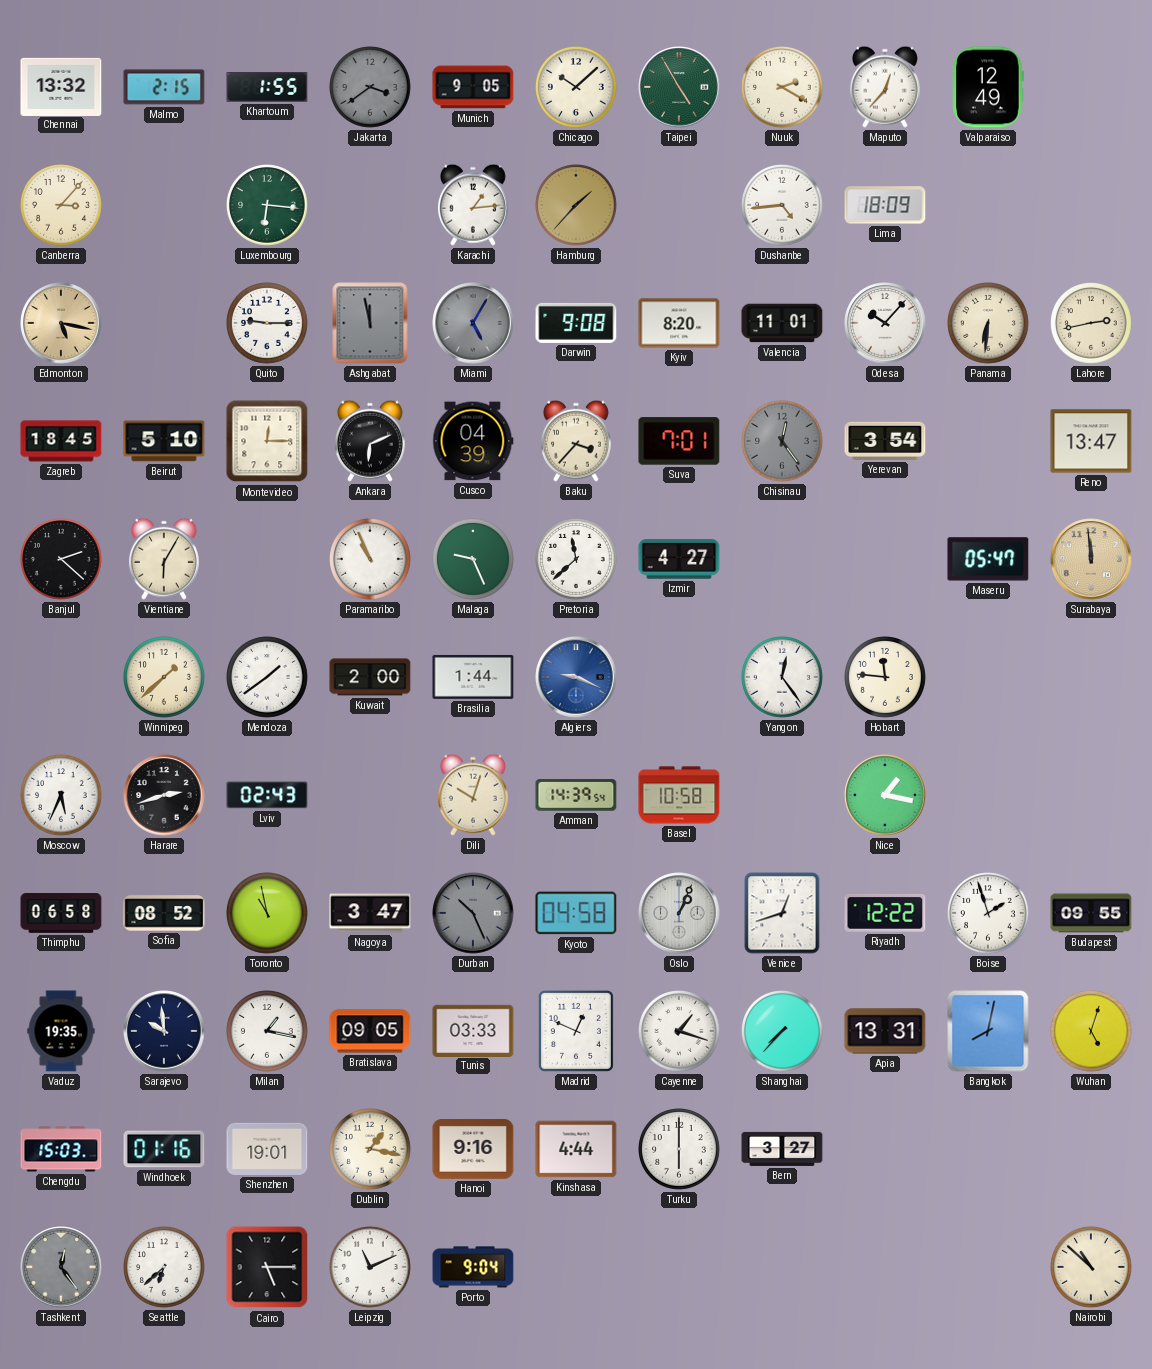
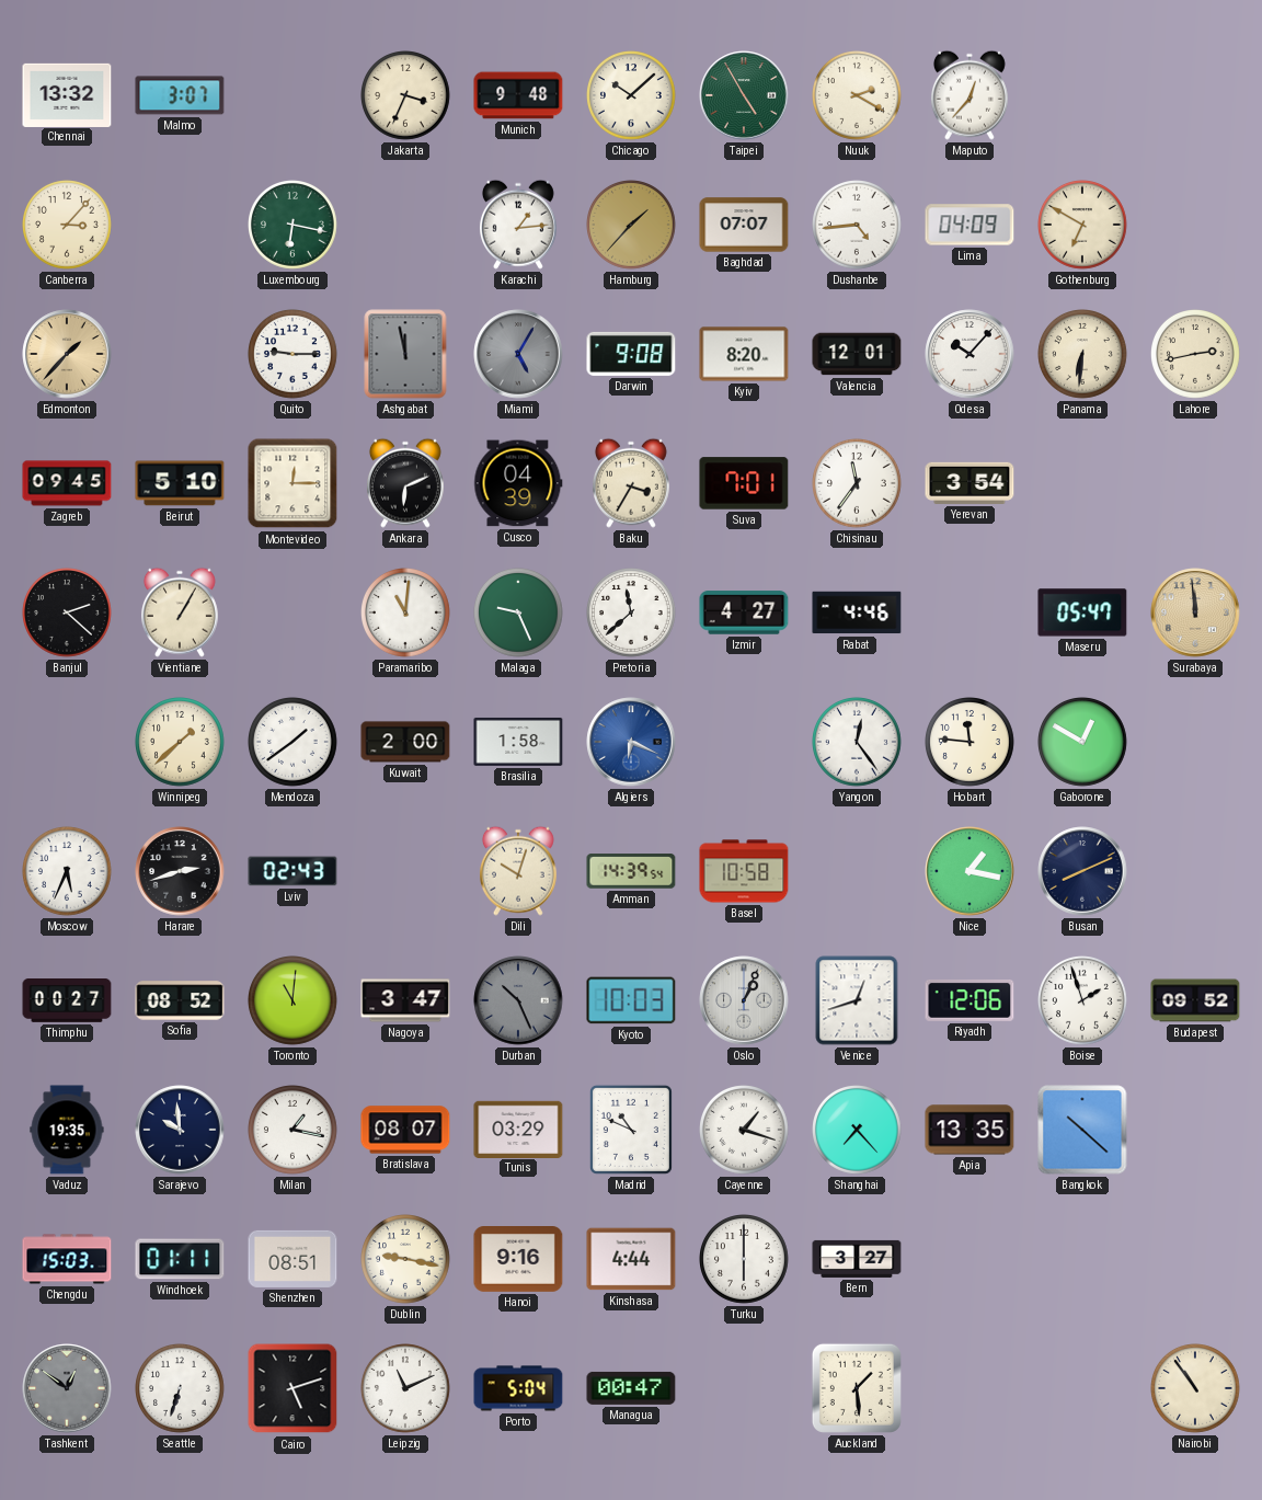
Malmo: 2:15 -> 3:07 (180, 95)
Khartoum: 1:55 -> none (267, 88)
Jakarta: 3:39 -> 3:34 (406, 96)
Jakarta dial: grey -> cream (406, 96)
Munich: 9:05 -> 9:48 (518, 95)
Valparaiso: 12:49 -> none (988, 87)
Luxembourg: 6:16 -> 6:17 (294, 226)
Baghdad: none -> 07:07 (744, 225)
Lima: 18:09 -> 04:09 (970, 225)
Gothenburg: none -> 6:50 (1083, 226)
Edmonton: 5:17 -> 1:37 (67, 354)
Valencia: 11:01 -> 12:01 (857, 354)
Zagreb: 18:45 -> 09:45 (67, 483)
Baku: 3:37 -> 3:35 (631, 483)
Chisinau: 12:24 -> 11:36 (858, 484)
Chisinau dial: grey -> white (858, 484)
Reno: 13:47 -> none (1091, 441)
Vientiane: 6:05 -> 1:05 (180, 612)
Paramaribo: 10:56 -> 11:01 (406, 614)
Rabat: none -> 4:46 (857, 612)
Brasilia: 1:44 -> 1:58 (518, 742)
Algiers: 9:19 -> 6:19 (631, 742)
Gaborone: none -> 12:50 (1083, 743)
Busan: none -> 8:11 (1082, 871)
Thimphu: 06:58 -> 00:27 (67, 1001)
Toronto: 10:58 -> 11:01 (294, 1001)
Kyoto: 04:58 -> 10:03 (631, 1000)
Riyadh: 12:22 -> 12:06 (970, 1000)
Budapest: 09:55 -> 09:52 (1195, 1000)
Bratislava: 09:05 -> 08:07 (405, 1130)
Tunis: 03:33 -> 03:29 (518, 1129)
Madrid: 12:49 -> 10:49 (631, 1130)
Shanghai: 7:37 -> 7:23 (858, 1131)
Apia: 13:31 -> 13:35 (970, 1130)
Bangkok: 8:02 -> 10:22 (1082, 1130)
Wuhan: 5:03 -> none (1092, 1032)
Windhoek: 01:16 -> 01:11 (180, 1259)
Shenzhen: 19:01 -> 08:51 (292, 1259)
Dublin: 1:17 -> 9:17 (406, 1260)
Tashkent: 12:24 -> 12:51 (67, 1388)
Seattle: 6:38 -> 6:33 (181, 1389)
Cairo: 5:15 -> 5:12 (292, 1388)
Porto: 9:04 -> 5:04 (518, 1388)
Managua: none -> 00:47 (631, 1388)
Auckland: none -> 1:29 (857, 1388)
Nairobi: 10:52 -> 10:54 (1196, 1389)
